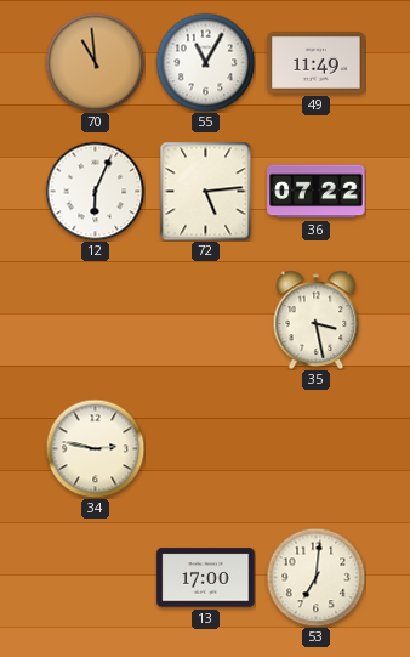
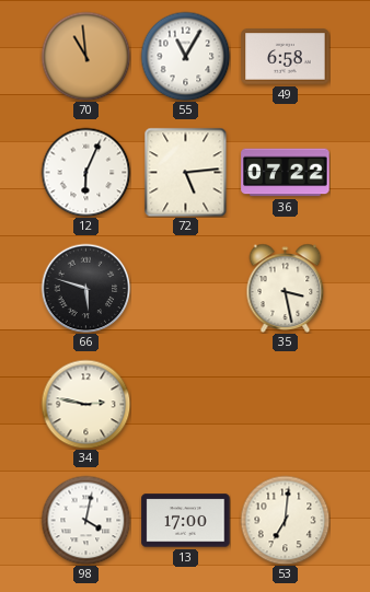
49: 11:49 -> 6:58 (286, 57)
66: none -> 5:48 (85, 288)
98: none -> 4:02 (85, 520)
